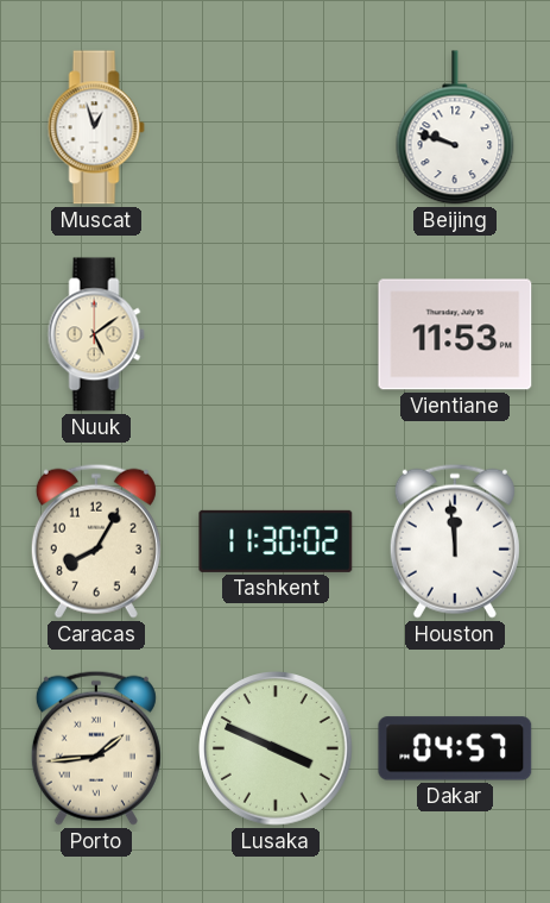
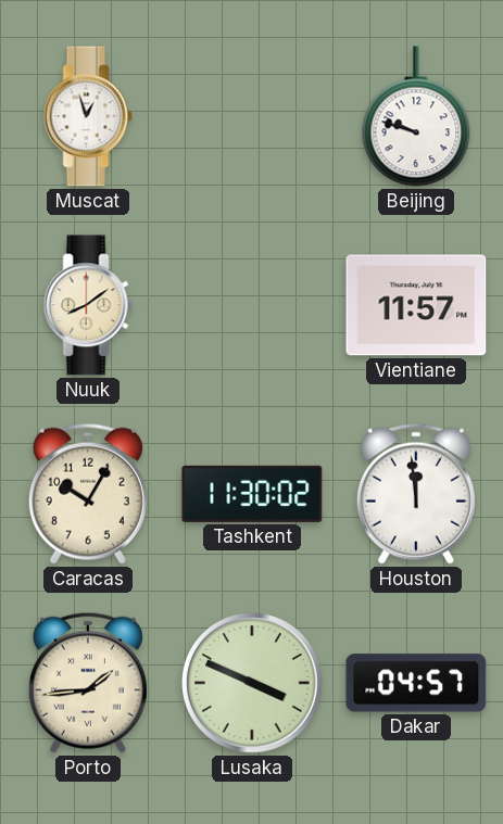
Nuuk: 5:09 -> 8:09 (88, 305)
Vientiane: 11:53 -> 11:57 (416, 305)
Caracas: 8:05 -> 10:05 (88, 494)
